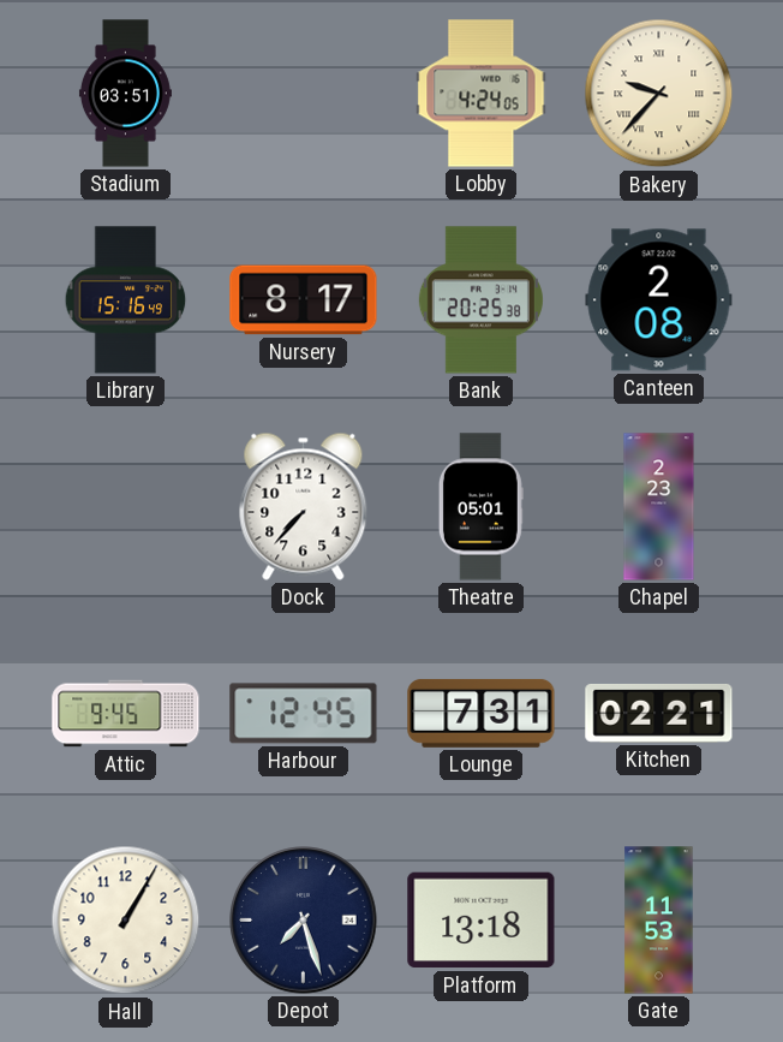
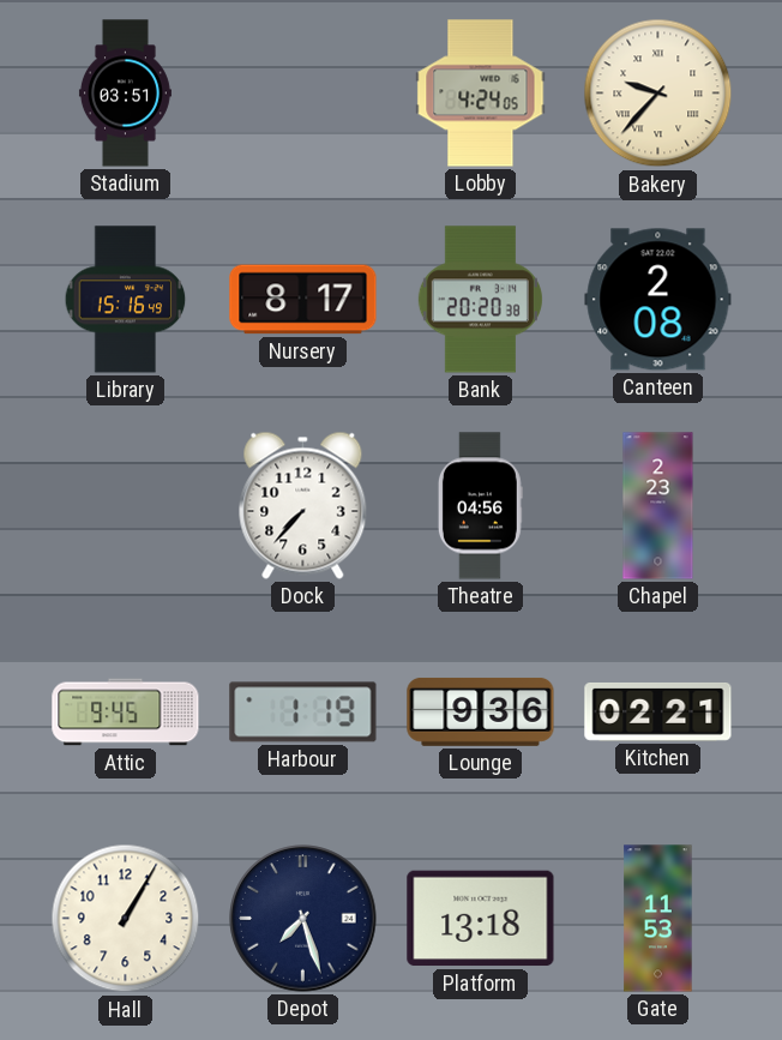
Bank: 20:25 -> 20:20 (480, 300)
Theatre: 05:01 -> 04:56 (480, 506)
Harbour: 12:45 -> 1:19 (303, 713)
Lounge: 7:31 -> 9:36 (481, 711)
